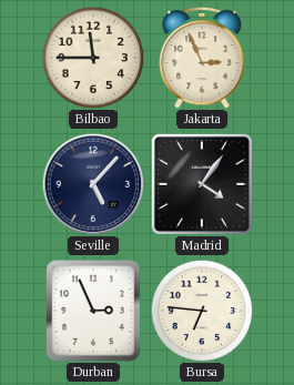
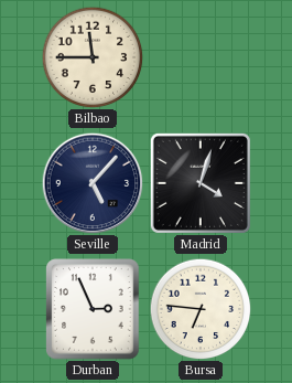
Jakarta: 2:56 -> none (202, 58)
Madrid: 4:06 -> 4:03 (201, 183)
